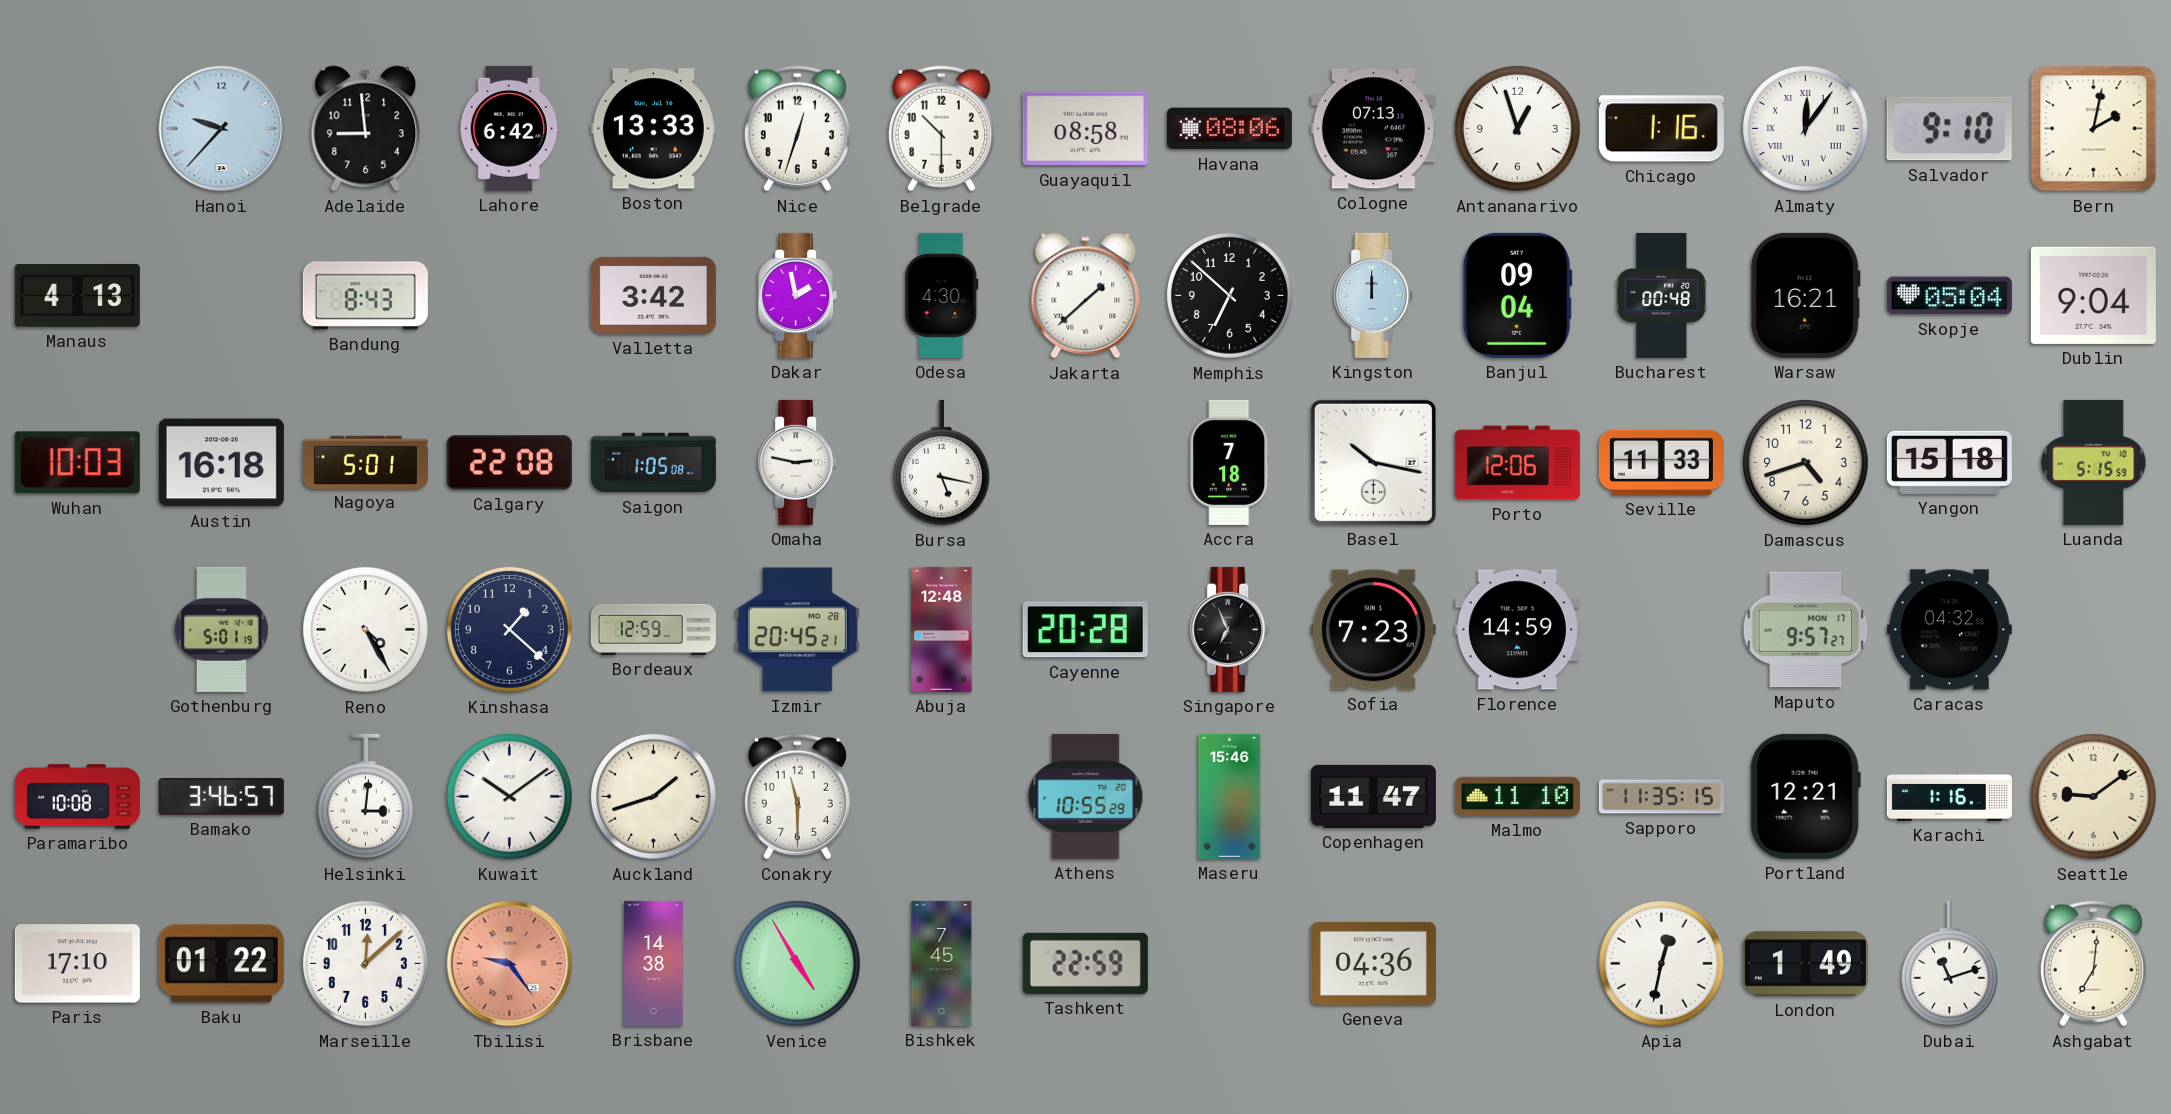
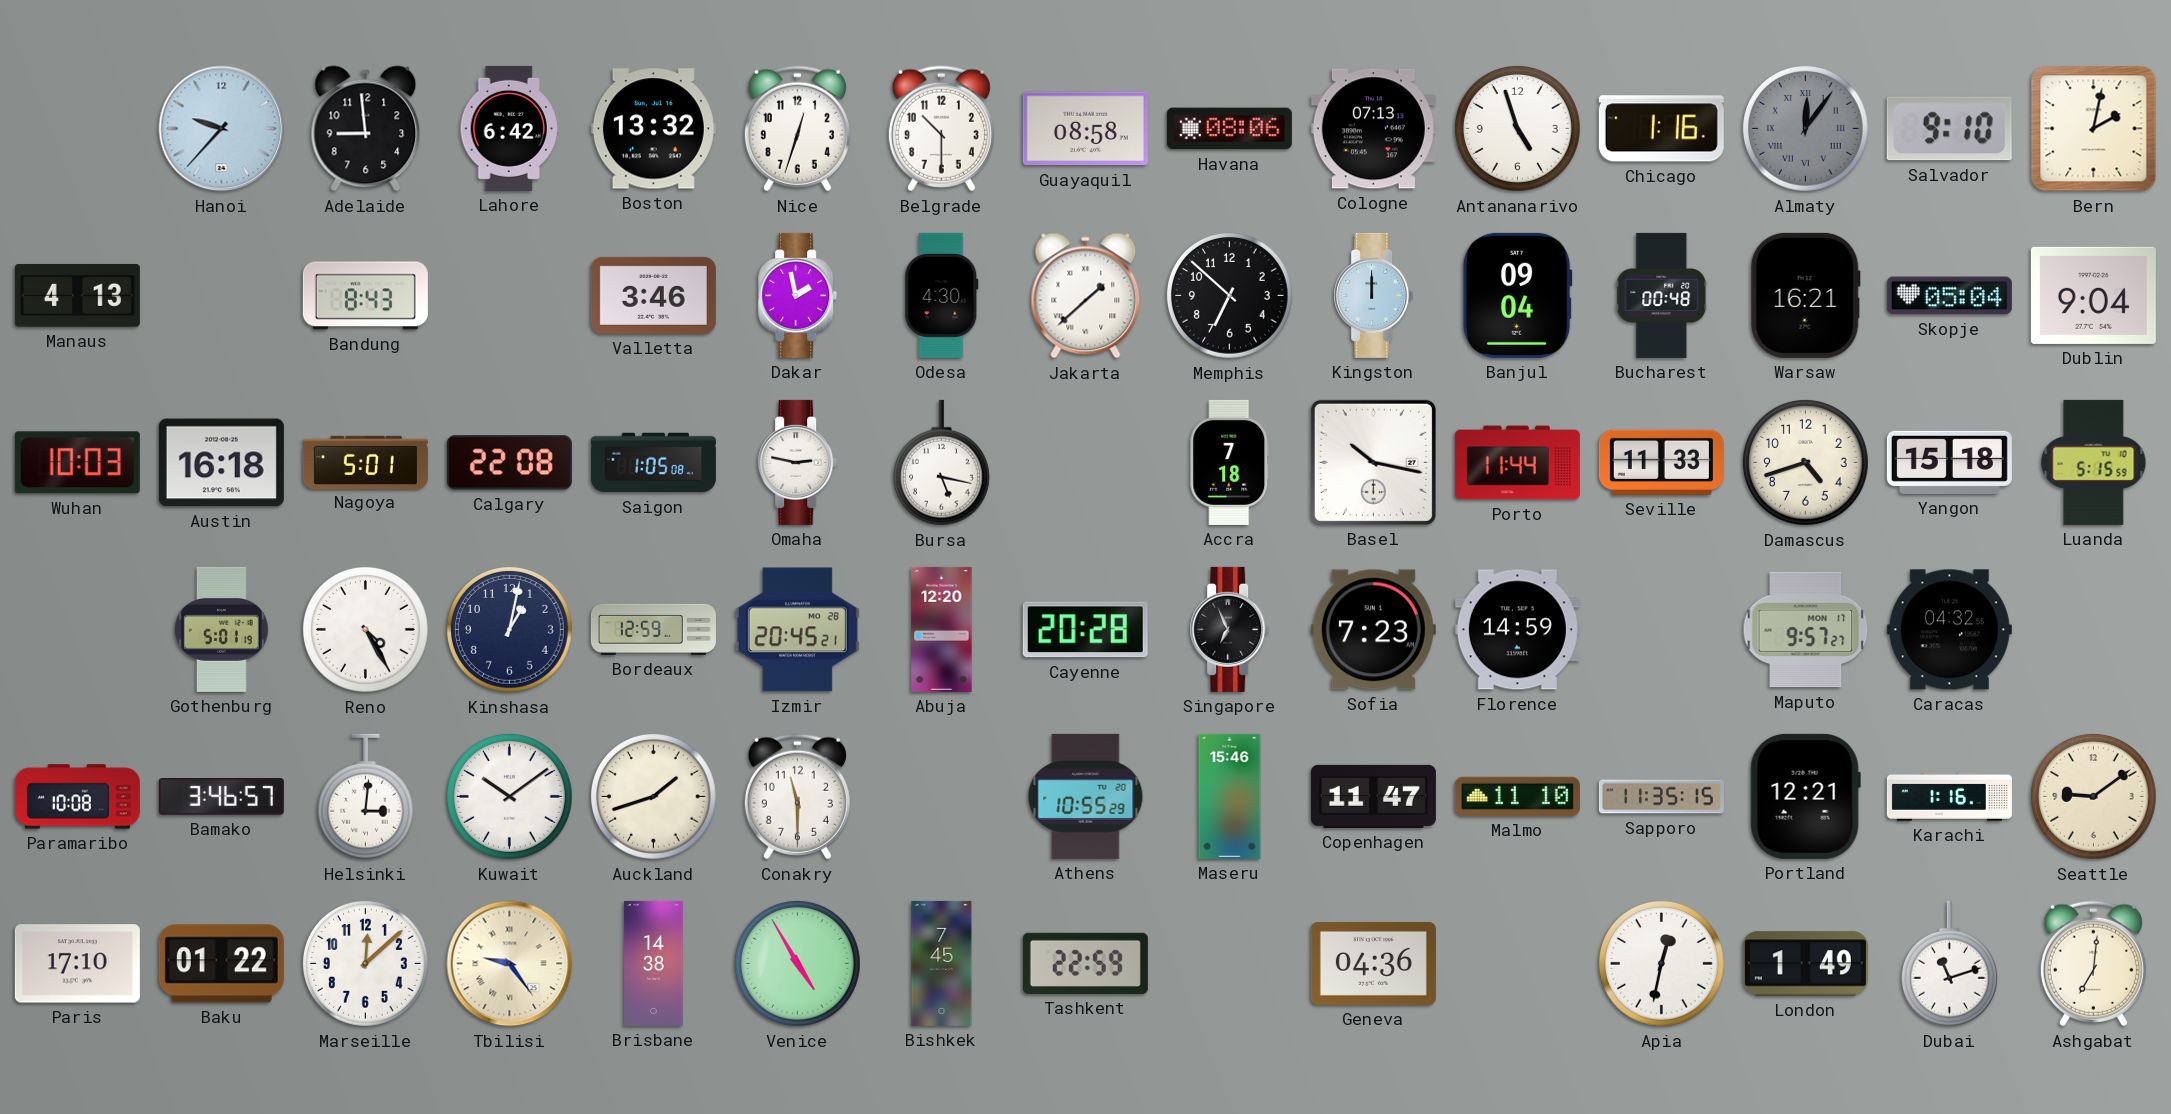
Boston: 13:33 -> 13:32 (653, 129)
Antananarivo: 12:57 -> 4:57 (1518, 129)
Almaty dial: white -> grey (1806, 129)
Valletta: 3:42 -> 3:46 (653, 295)
Porto: 12:06 -> 11:44 (1517, 463)
Kinshasa: 1:22 -> 1:02 (510, 630)
Abuja: 12:48 -> 12:20 (942, 629)
Tbilisi dial: salmon -> cream (510, 964)
